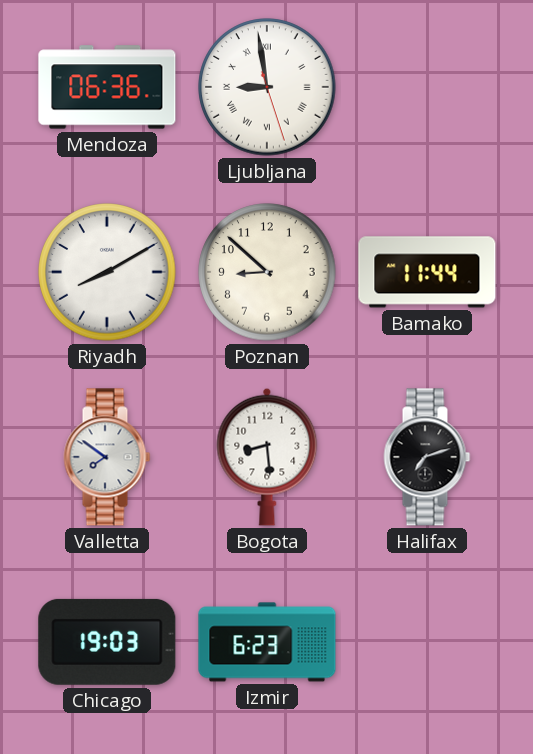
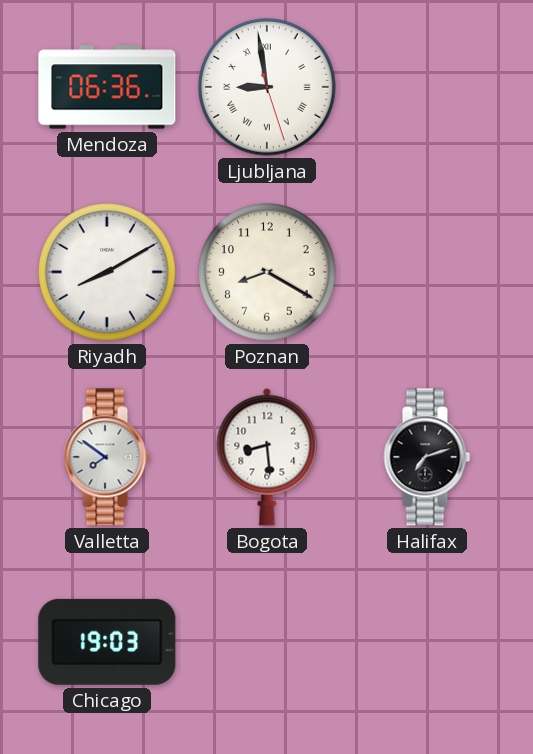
Poznan: 8:52 -> 8:20 (267, 272)
Bamako: 11:44 -> none (427, 272)
Izmir: 6:23 -> none (267, 642)
